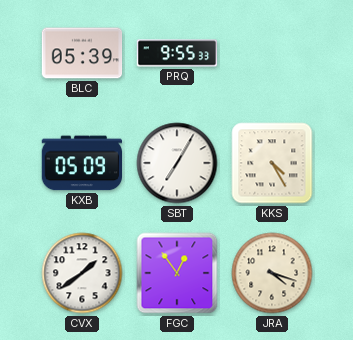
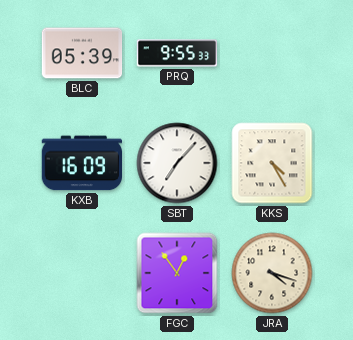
KXB: 05:09 -> 16:09 (81, 163)
SBT: 7:05 -> 7:07 (177, 163)
CVX: 1:39 -> none (82, 273)
